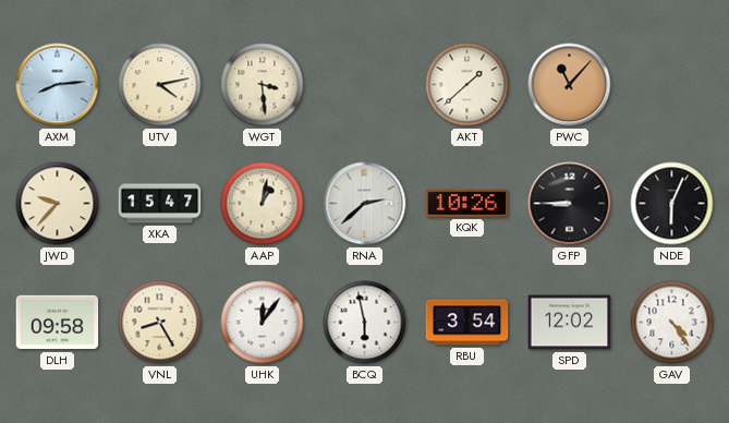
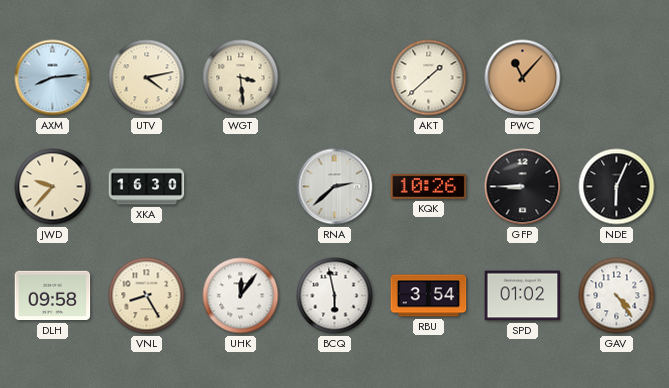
XKA: 15:47 -> 16:30 (147, 187)
AAP: 1:02 -> none (263, 204)
SPD: 12:02 -> 01:02 (523, 296)
